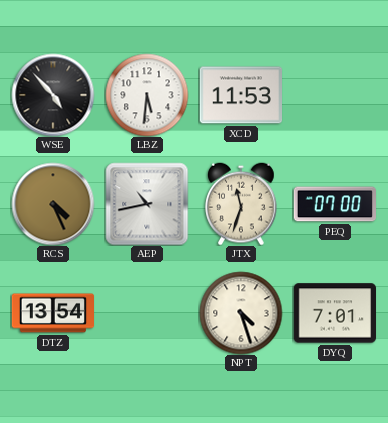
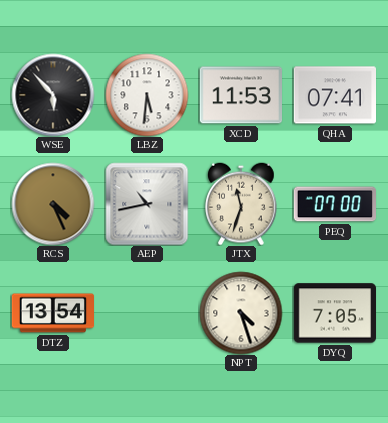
WSE: 4:53 -> 5:53 (53, 95)
QHA: none -> 07:41 (334, 95)
DYQ: 7:01 -> 7:05 (334, 313)
